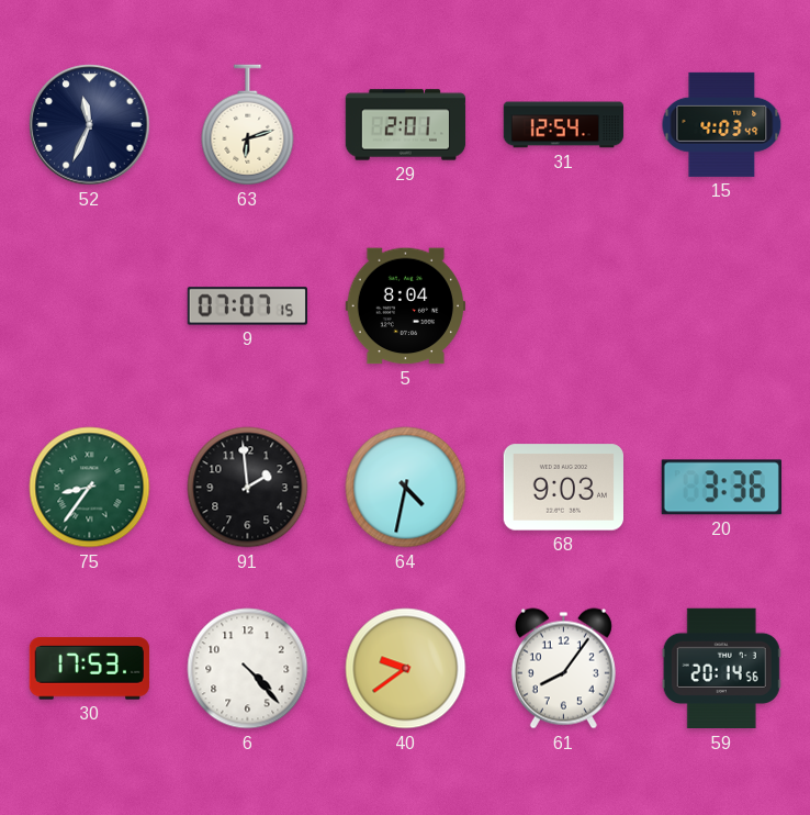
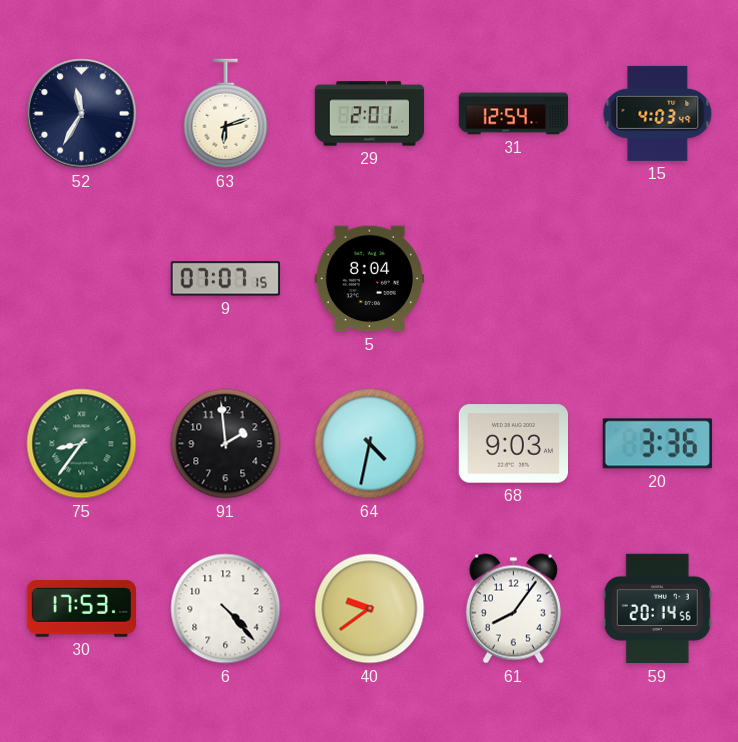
52: 11:34 -> 11:35 (82, 114)
